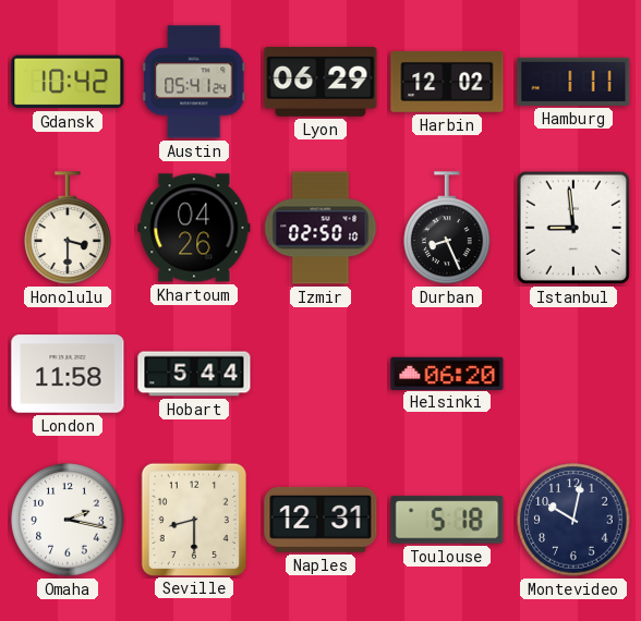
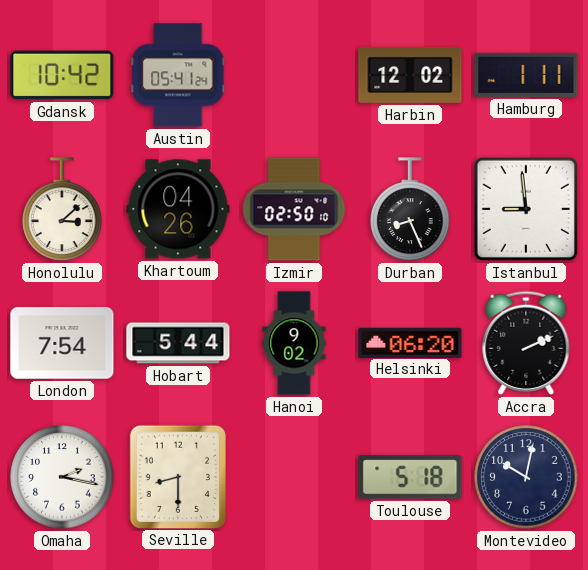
Lyon: 06:29 -> none (320, 83)
Honolulu: 3:30 -> 3:08 (62, 209)
London: 11:58 -> 7:54 (62, 343)
Hanoi: none -> 9:02 (294, 343)
Accra: none -> 2:11 (526, 343)
Naples: 12:31 -> none (320, 520)
